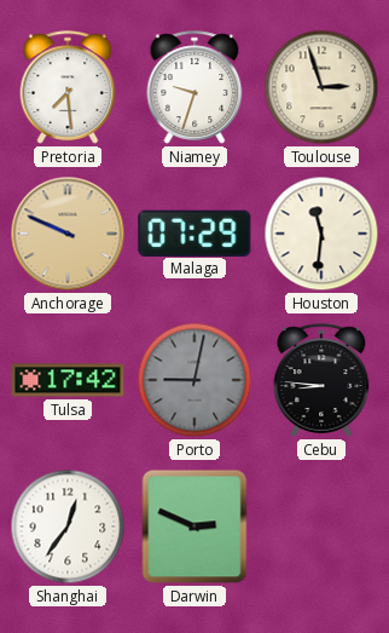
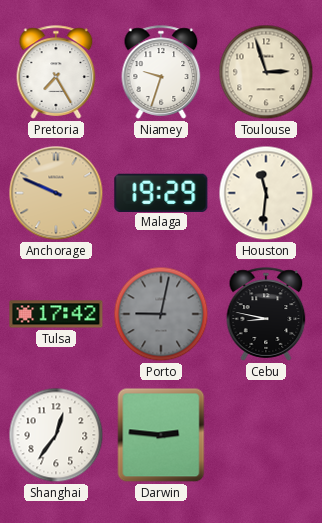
Pretoria: 7:29 -> 7:25 (56, 72)
Malaga: 07:29 -> 19:29 (161, 192)
Cebu: 8:46 -> 8:47 (266, 314)
Darwin: 2:49 -> 2:46 (161, 435)
